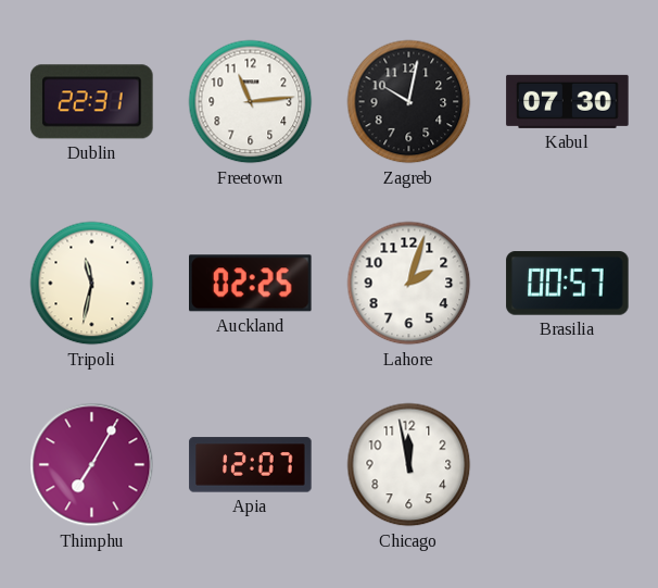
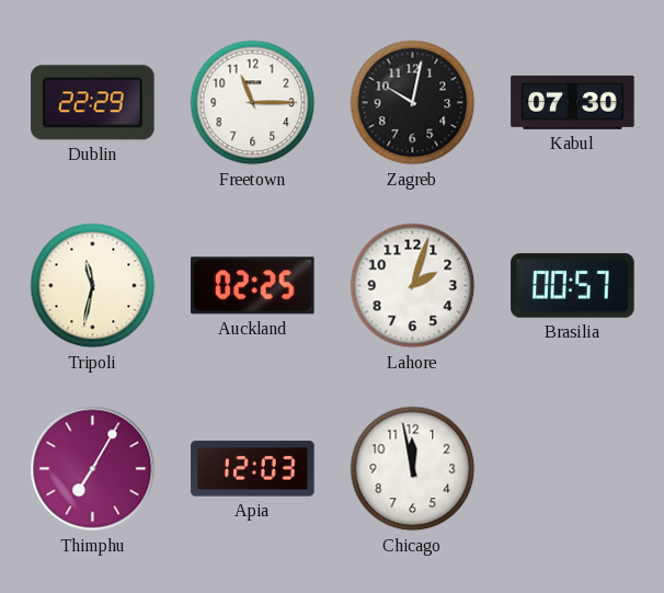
Dublin: 22:31 -> 22:29 (93, 103)
Freetown: 11:14 -> 11:15 (253, 103)
Apia: 12:07 -> 12:03 (253, 469)
